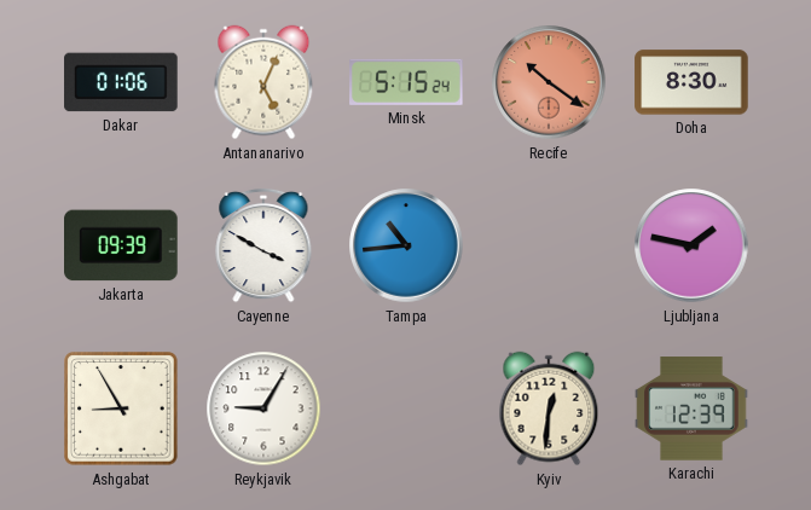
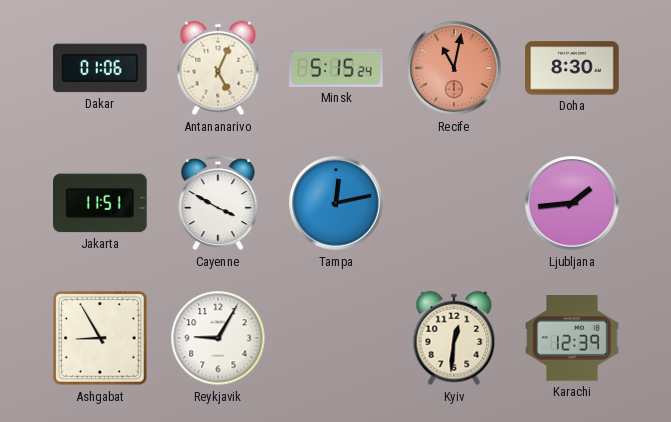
Recife: 10:21 -> 11:02 (454, 68)
Jakarta: 09:39 -> 11:51 (101, 203)
Tampa: 10:44 -> 12:13 (336, 203)
Ljubljana: 1:47 -> 1:44 (572, 203)
